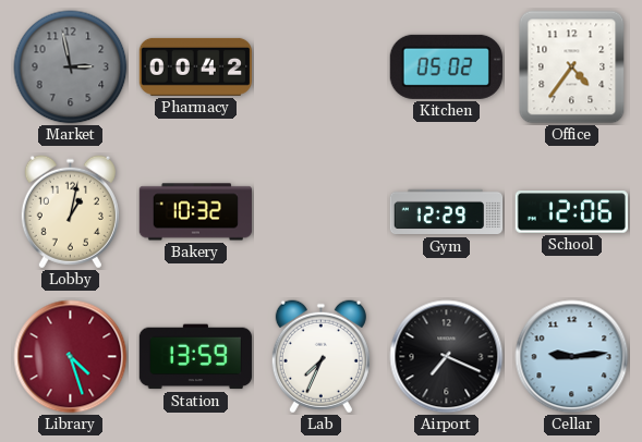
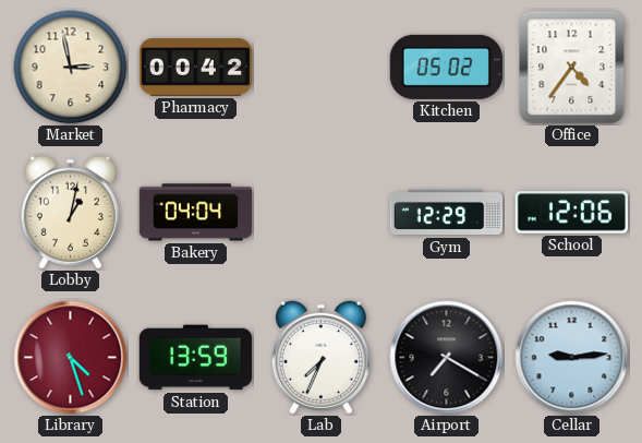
Market dial: grey -> cream (71, 68)
Bakery: 10:32 -> 04:04 (195, 213)
Airport: 7:19 -> 7:20 (447, 358)
